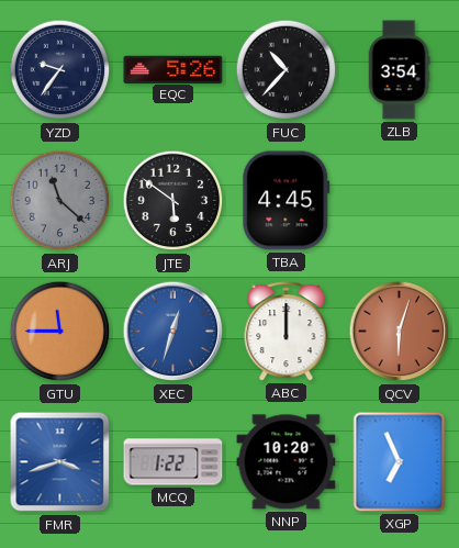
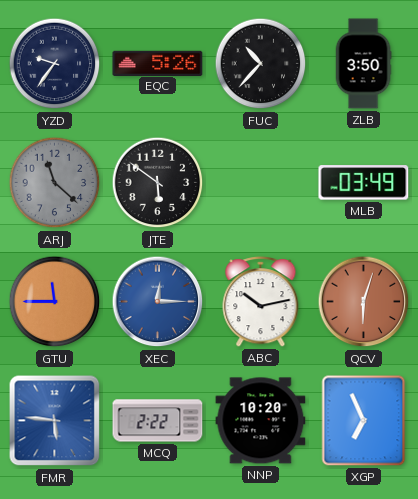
ZLB: 3:54 -> 3:50 (363, 64)
TBA: 4:45 -> none (287, 201)
MLB: none -> 03:49 (364, 183)
XEC: 12:33 -> 12:15 (158, 302)
ABC: 12:00 -> 10:13 (261, 302)
FMR: 3:42 -> 5:46 (55, 421)
MCQ: 1:22 -> 2:22 (158, 421)
